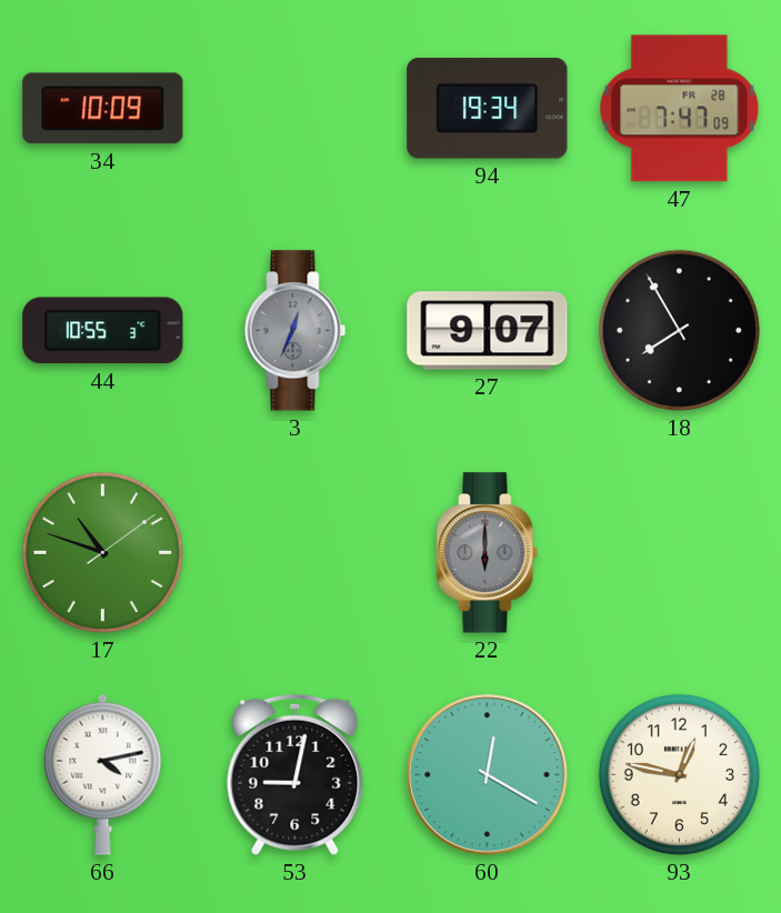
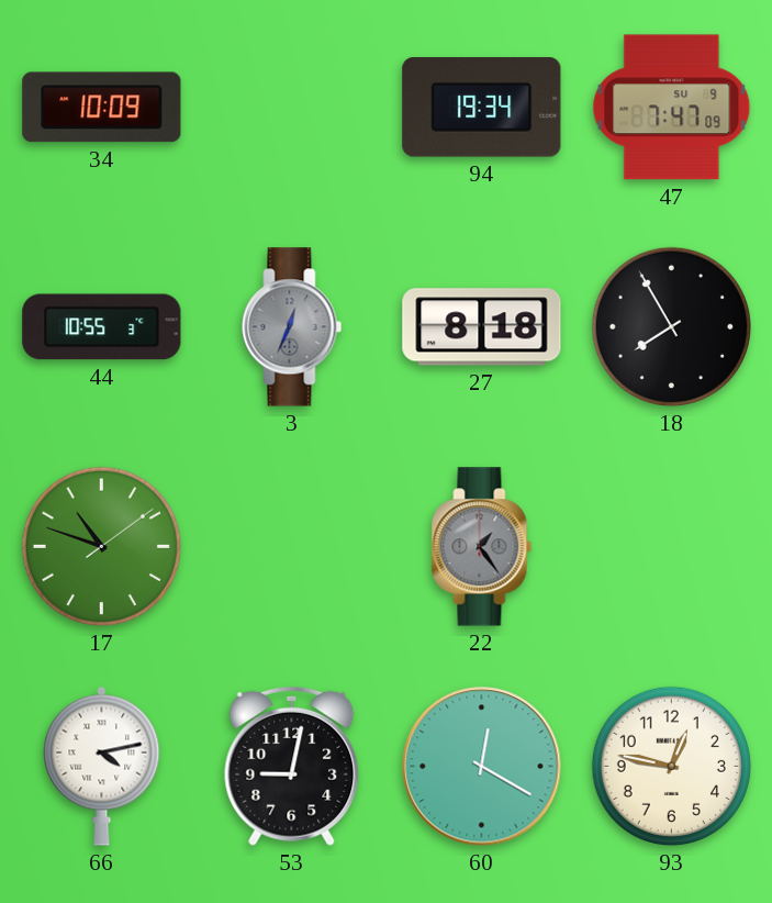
47 date: FR 28 -> SU 9 (672, 108)
27: 9:07 -> 8:18 (482, 327)
22: 6:00 -> 1:24 (482, 547)
